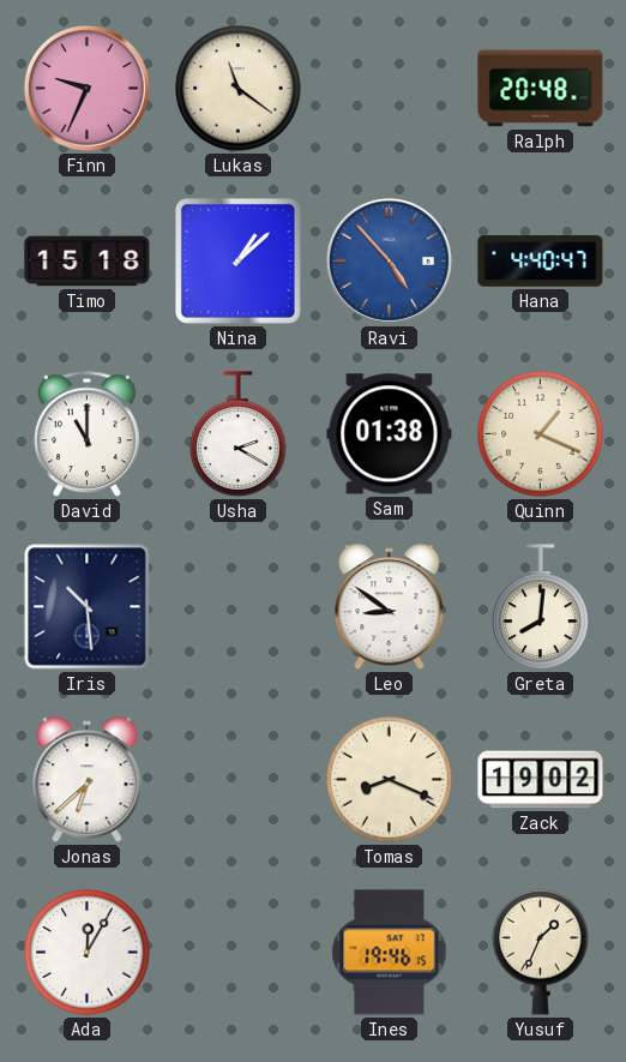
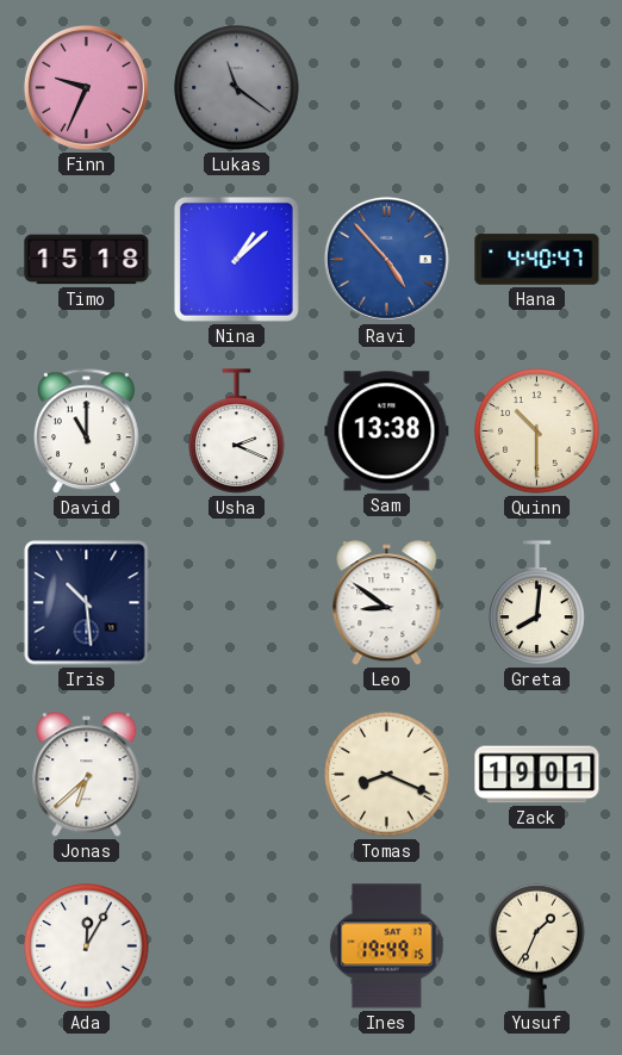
Lukas dial: cream -> grey (237, 88)
Ralph: 20:48 -> none (541, 89)
Usha: 2:20 -> 2:19 (237, 432)
Sam: 01:38 -> 13:38 (387, 432)
Quinn: 1:19 -> 10:30 (537, 432)
Zack: 19:02 -> 19:01 (537, 775)
Ines: 19:46 -> 19:49 (387, 947)
